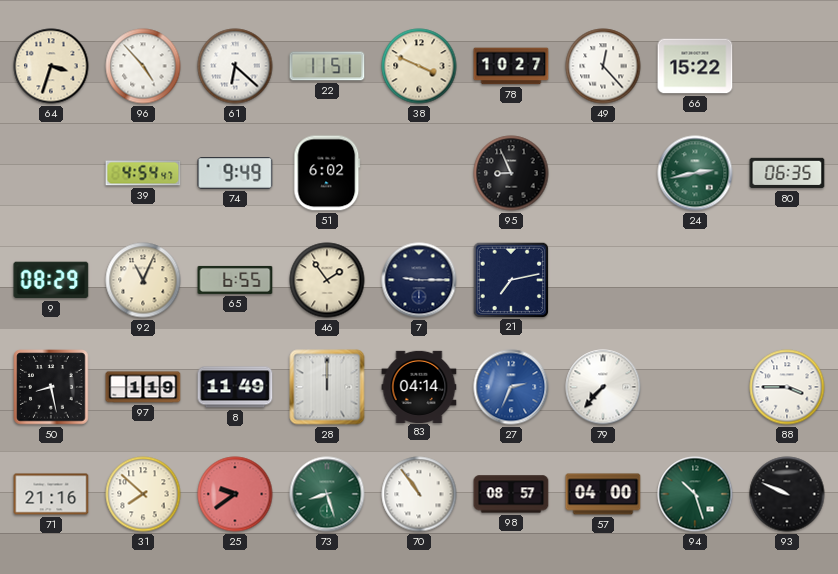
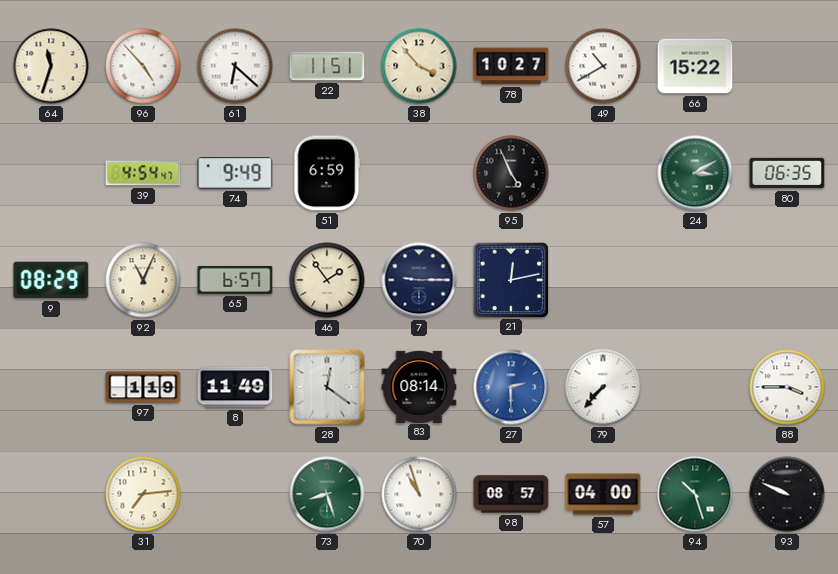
64: 3:33 -> 11:33 (51, 66)
38: 3:49 -> 3:53 (419, 66)
49: 12:23 -> 10:40 (603, 66)
51: 6:02 -> 6:59 (327, 173)
95: 8:56 -> 4:56 (511, 173)
24: 2:43 -> 3:10 (695, 173)
65: 6:55 -> 6:57 (235, 280)
21: 7:13 -> 12:13 (510, 279)
50: 8:28 -> none (51, 387)
28: 12:00 -> 12:21 (327, 387)
83: 04:14 -> 08:14 (419, 386)
27: 2:34 -> 2:30 (511, 387)
71: 21:16 -> none (51, 494)
31: 7:52 -> 7:14 (143, 494)
25: 9:39 -> none (235, 494)
70: 10:54 -> 10:57 (419, 494)
